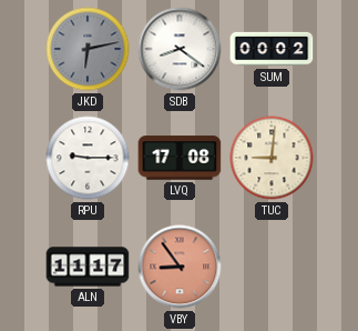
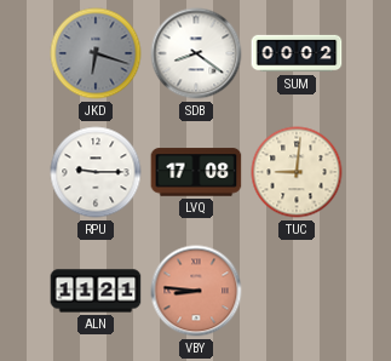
JKD: 6:13 -> 6:18 (96, 53)
ALN: 11:17 -> 11:21 (96, 291)
VBY: 8:54 -> 8:46 (196, 291)
